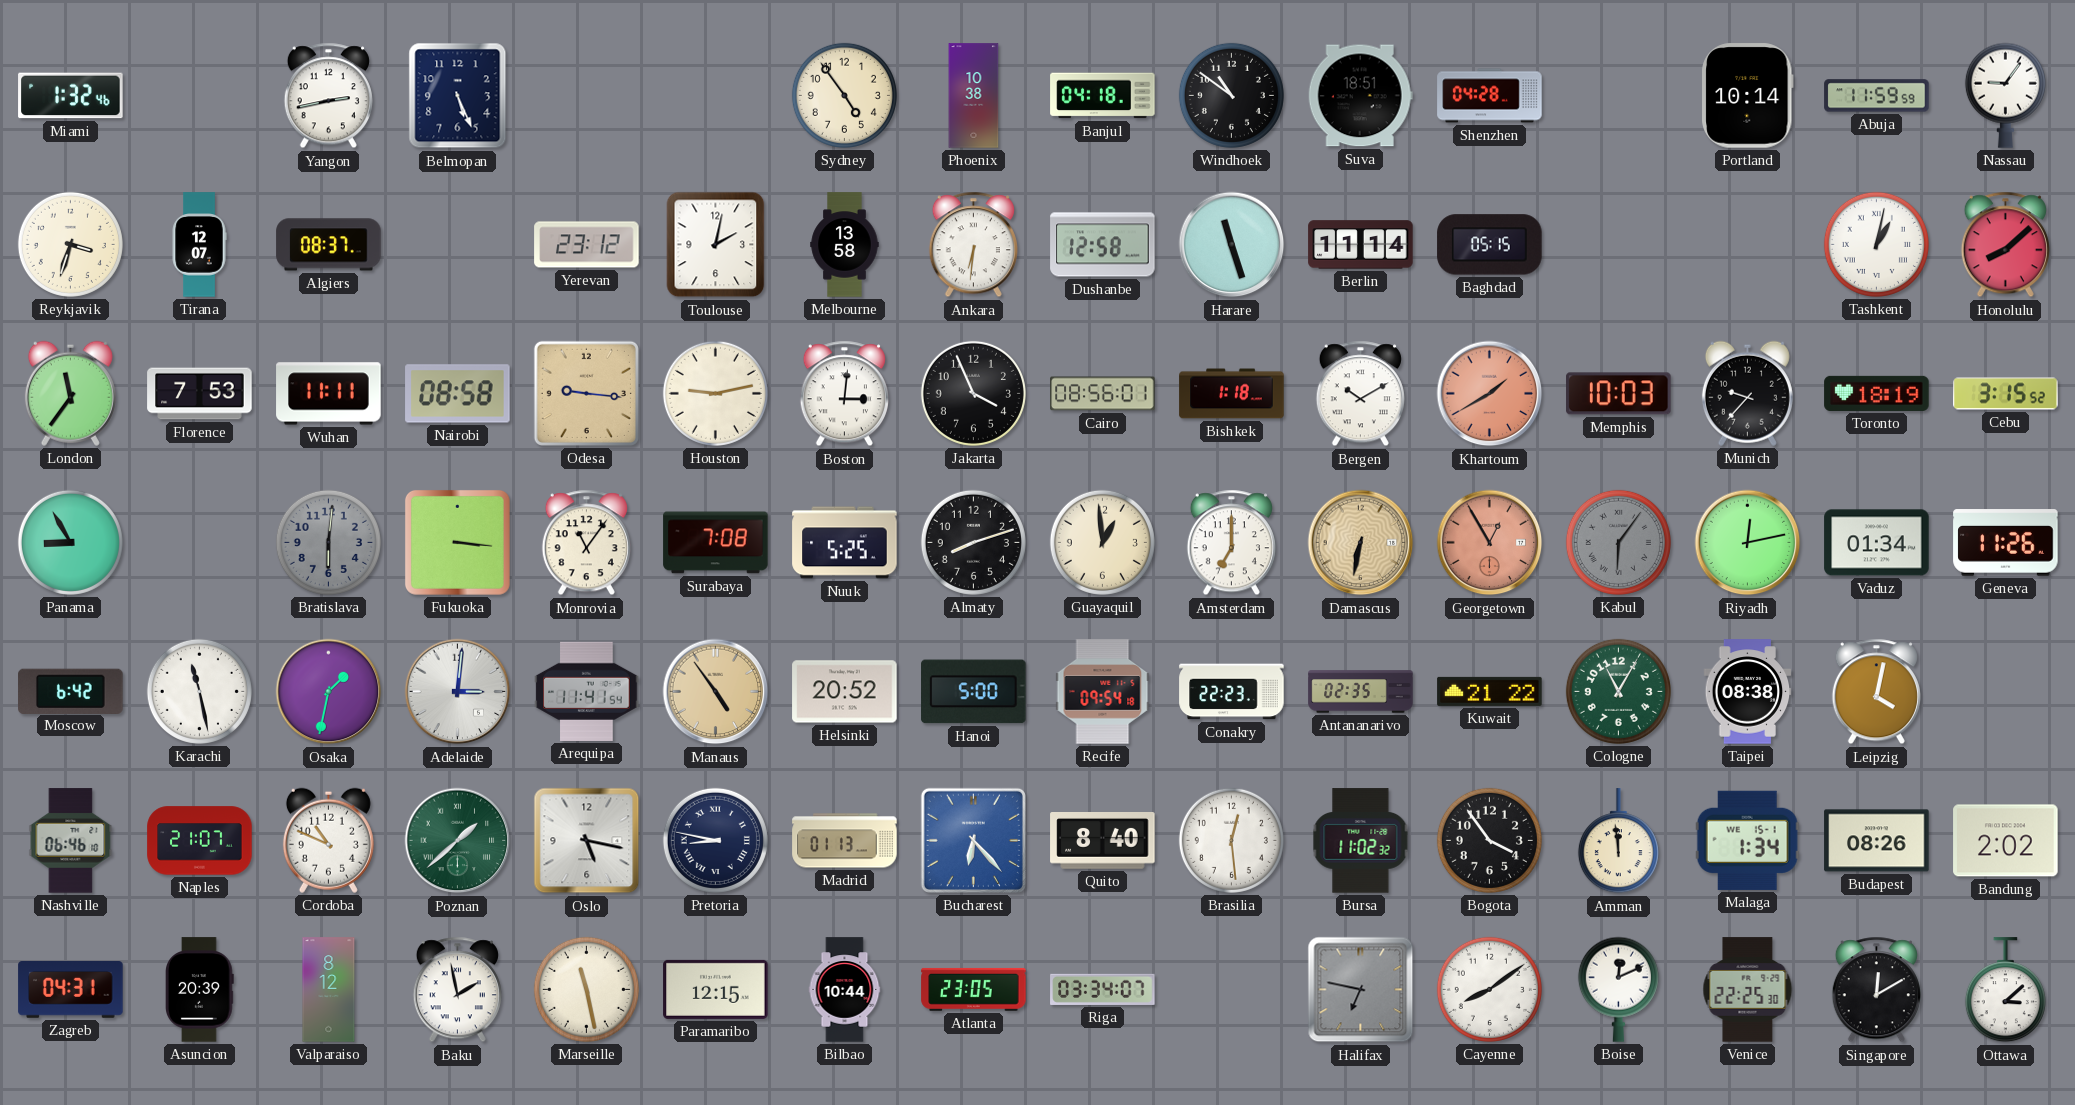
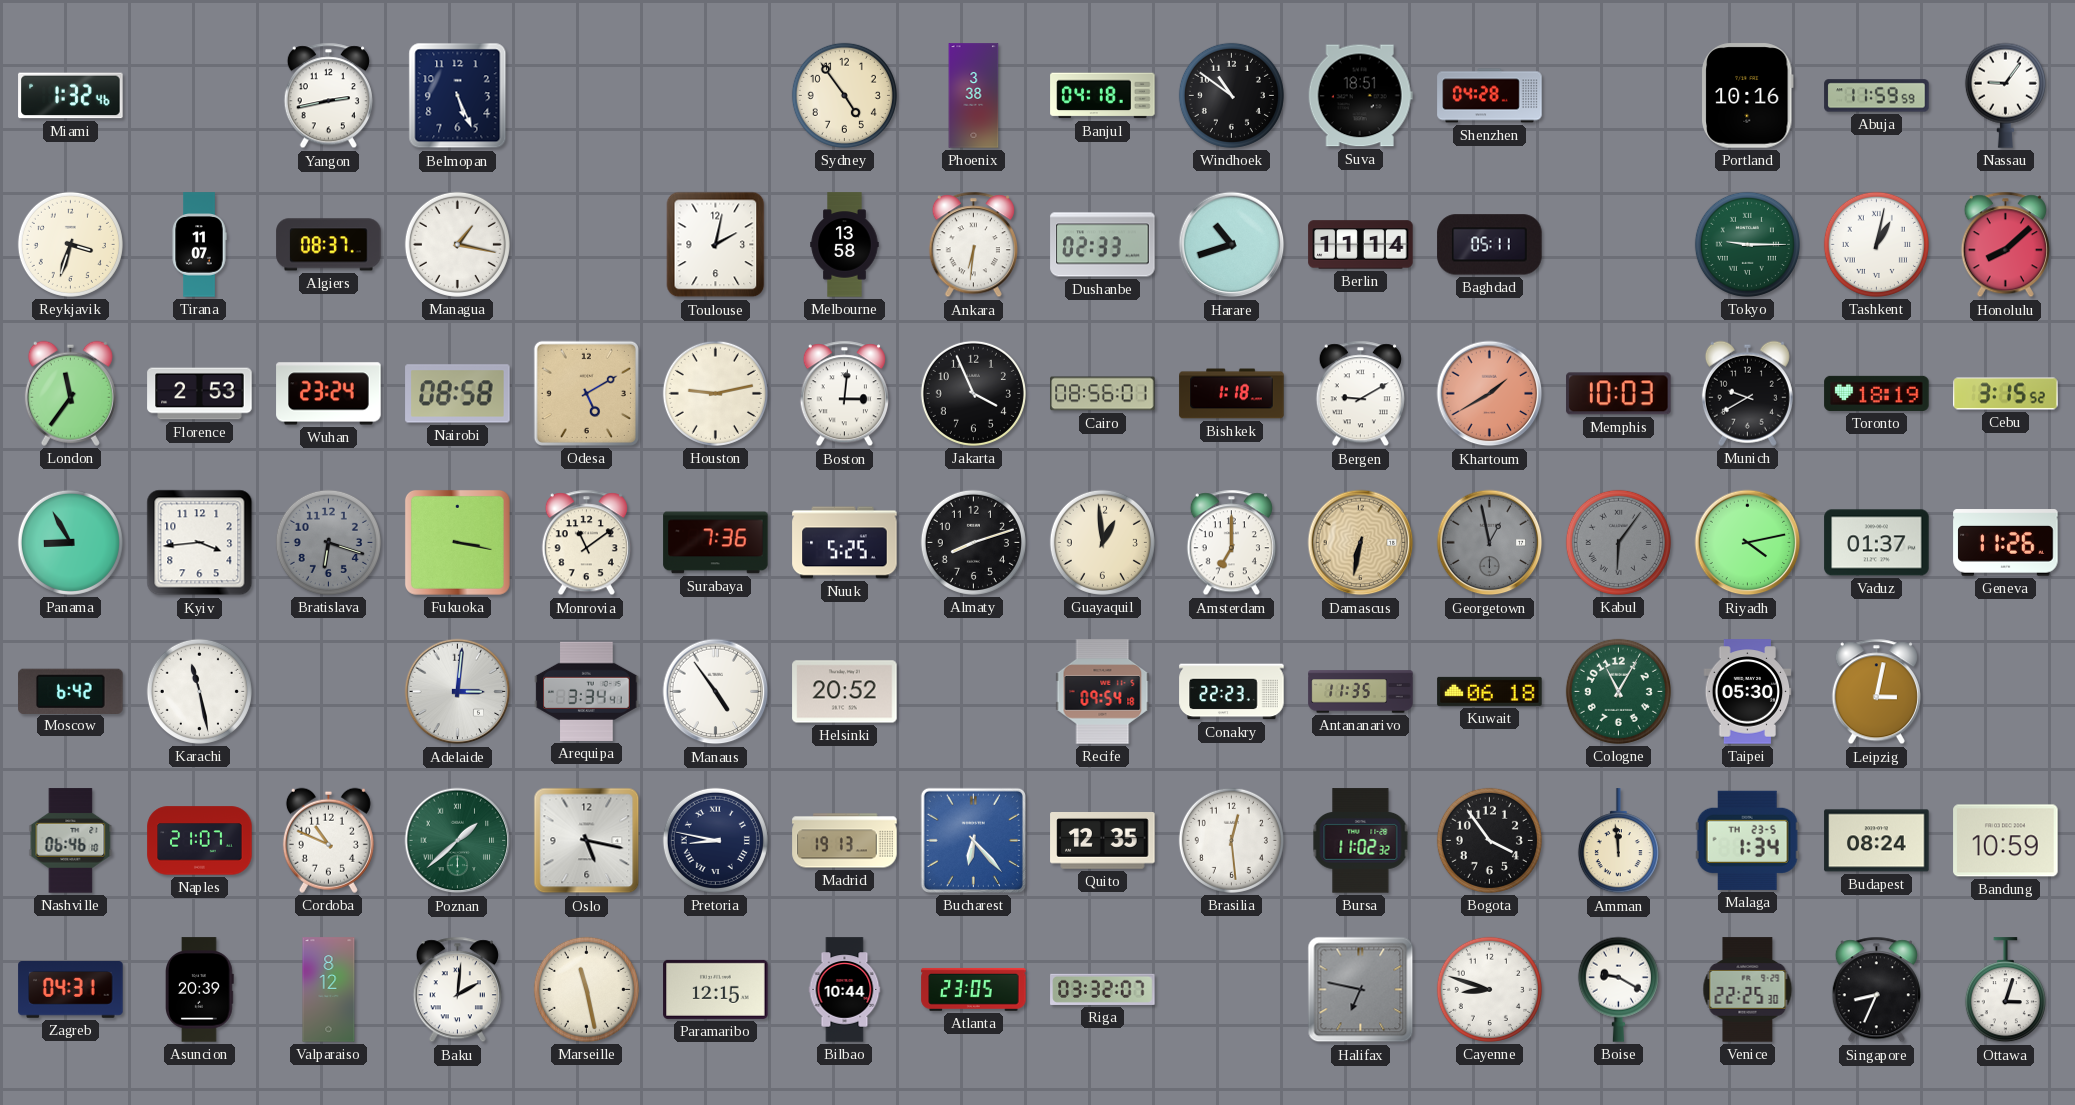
Phoenix: 10:38 -> 3:38 (974, 96)
Portland: 10:14 -> 10:16 (1748, 96)
Tirana: 12:07 -> 11:07 (199, 245)
Managua: none -> 1:17 (457, 244)
Yerevan: 23:12 -> none (587, 245)
Dushanbe: 12:58 -> 02:33 (1103, 245)
Harare: 11:27 -> 10:42 (1232, 245)
Baghdad: 05:15 -> 05:11 (1490, 245)
Tokyo: none -> 9:15 (1747, 244)
Florence: 7:53 -> 2:53 (200, 394)
Wuhan: 11:11 -> 23:24 (329, 394)
Odesa: 9:16 -> 5:10 (586, 393)
Bergen: 10:10 -> 9:10 (1360, 394)
Munich: 9:37 -> 9:40 (1747, 393)
Kyiv: none -> 3:44 (200, 543)
Bratislava: 6:01 -> 6:18 (328, 542)
Fukuoka: 3:16 -> 3:17 (457, 542)
Monrovia: 11:06 -> 11:09 (586, 543)
Surabaya: 7:08 -> 7:36 (716, 543)
Georgetown: 12:55 -> 12:58 (1490, 543)
Georgetown dial: salmon -> grey (1490, 543)
Riyadh: 12:13 -> 4:13 (1748, 543)
Vaduz: 01:34 -> 01:37 (1877, 543)
Osaka: 1:32 -> none (329, 692)
Arequipa: 11:41 -> 3:34 (587, 691)
Manaus dial: champagne -> white (716, 692)
Hanoi: 5:00 -> none (974, 692)
Antananarivo: 02:35 -> 11:35 (1361, 692)
Kuwait: 21:22 -> 06:18 (1490, 691)
Taipei: 08:38 -> 05:30 (1748, 692)
Leipzig: 4:02 -> 3:02 (1876, 692)
Madrid: 01:13 -> 19:13 (845, 841)
Quito: 8:40 -> 12:35 (1103, 841)
Malaga date: WE 15-1 -> TH 23-5 (1747, 840)
Budapest: 08:26 -> 08:24 (1877, 841)
Bandung: 2:02 -> 10:59 (2006, 841)
Baku: 1:58 -> 2:01 (457, 990)
Riga: 03:34 -> 03:32 (1103, 989)
Cayenne: 8:09 -> 8:48 (1489, 989)
Boise: 12:11 -> 9:20 (1618, 989)
Singapore: 12:10 -> 8:34 (1876, 990)
Ottawa: 3:08 -> 3:03 (2005, 990)
